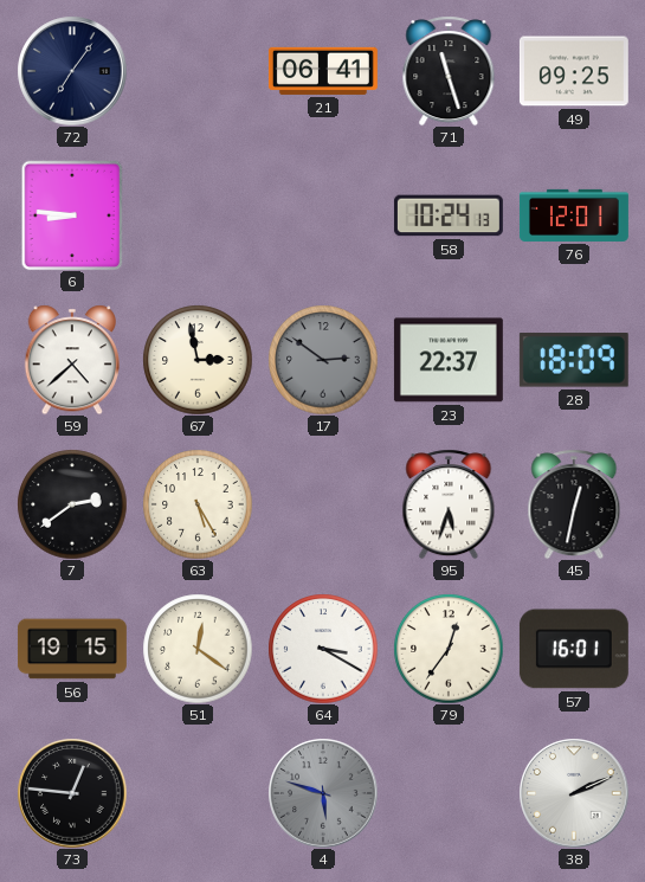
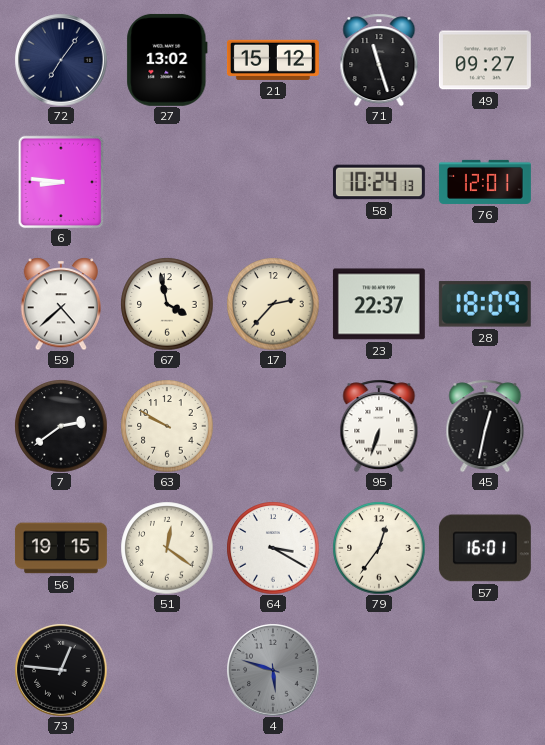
27: none -> 13:02 (167, 60)
21: 06:41 -> 15:12 (273, 60)
49: 09:25 -> 09:27 (485, 60)
67: 2:58 -> 3:58 (167, 304)
17: 2:51 -> 2:37 (273, 304)
17 dial: grey -> cream (273, 304)
63: 5:25 -> 9:50 (167, 426)
95: 5:33 -> 6:33 (379, 426)
38: 2:11 -> none (574, 793)
